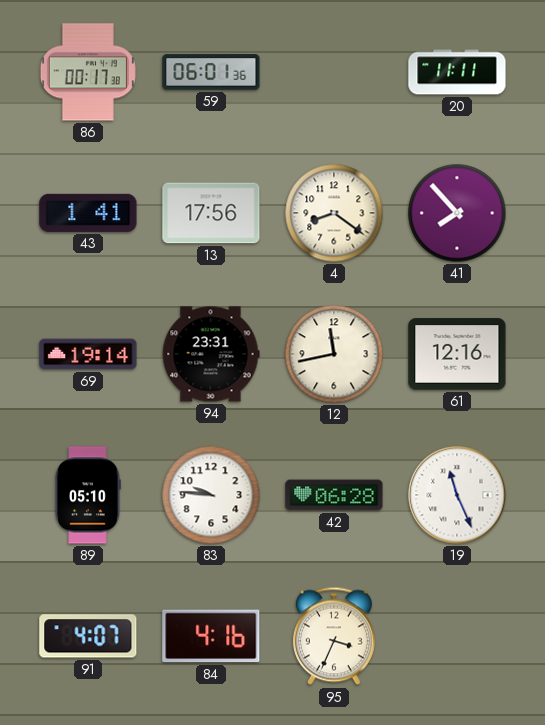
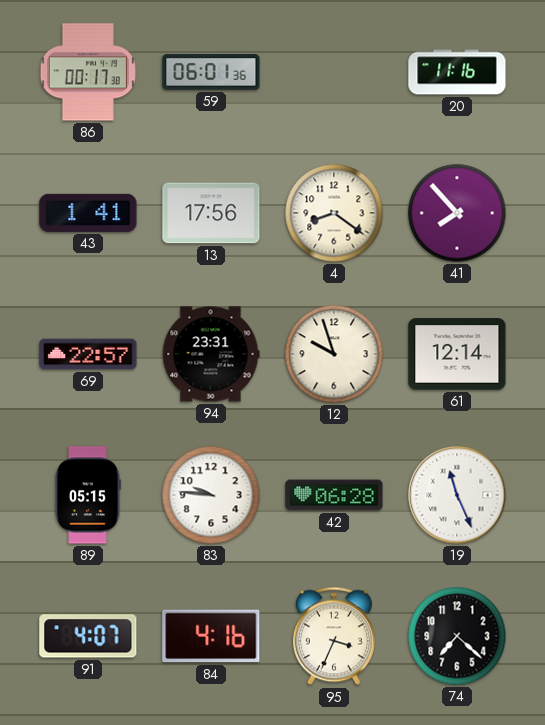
20: 11:11 -> 11:16 (457, 72)
69: 19:14 -> 22:57 (88, 354)
12: 11:43 -> 9:57 (334, 354)
61: 12:16 -> 12:14 (457, 354)
89: 05:10 -> 05:15 (88, 495)
74: none -> 7:22 (457, 636)
